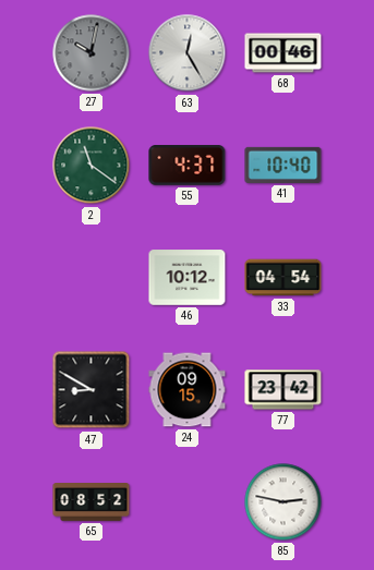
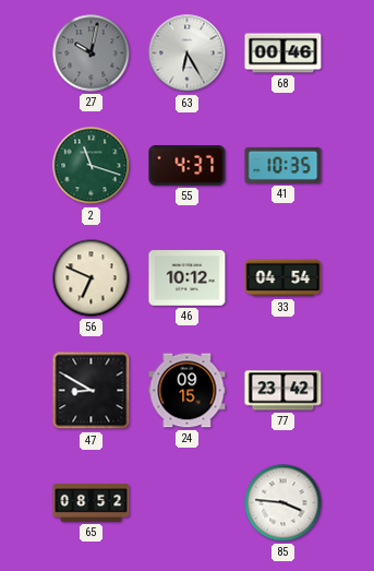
63: 12:25 -> 6:25 (188, 53)
2: 11:21 -> 11:18 (92, 166)
41: 10:40 -> 10:35 (283, 165)
56: none -> 6:49 (92, 278)
85: 2:47 -> 3:46 (283, 503)
